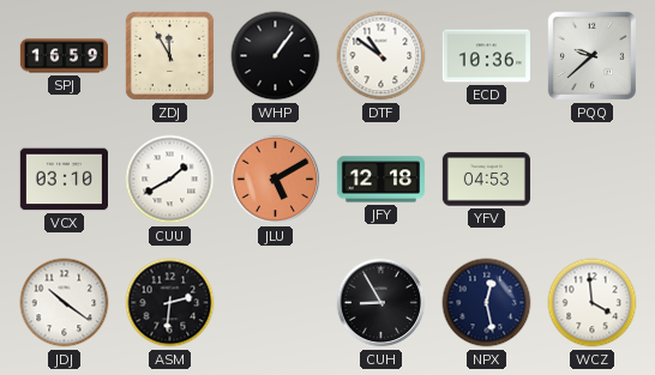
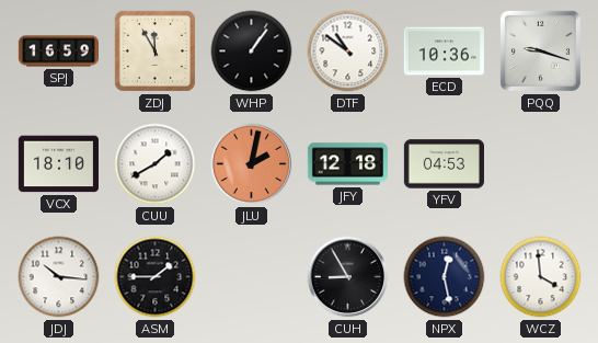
PQQ: 9:38 -> 9:18 (540, 50)
VCX: 03:10 -> 18:10 (58, 164)
JLU: 5:10 -> 2:02 (252, 164)
JDJ: 10:21 -> 10:16 (59, 277)
ASM: 2:31 -> 1:45 (156, 277)
